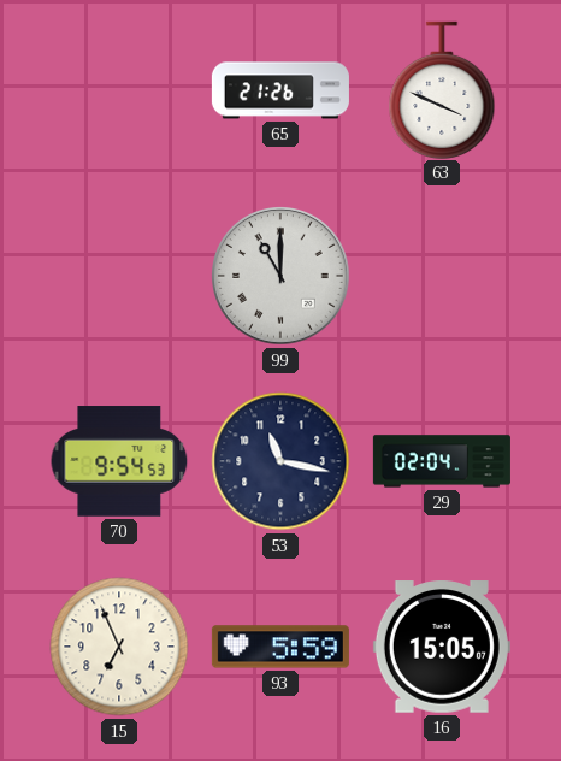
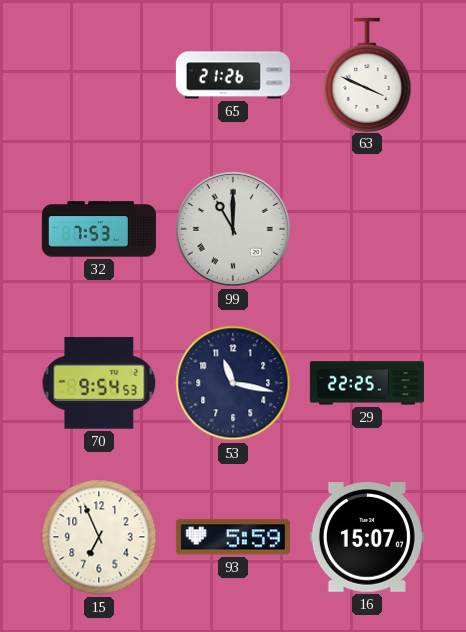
32: none -> 7:53 (99, 229)
29: 02:04 -> 22:25 (367, 383)
16: 15:05 -> 15:07 (367, 537)
